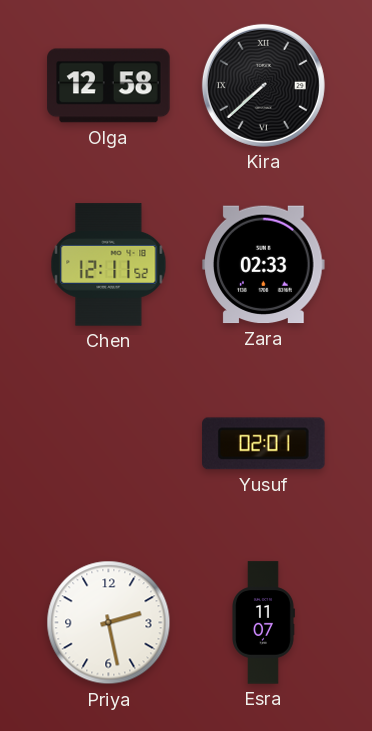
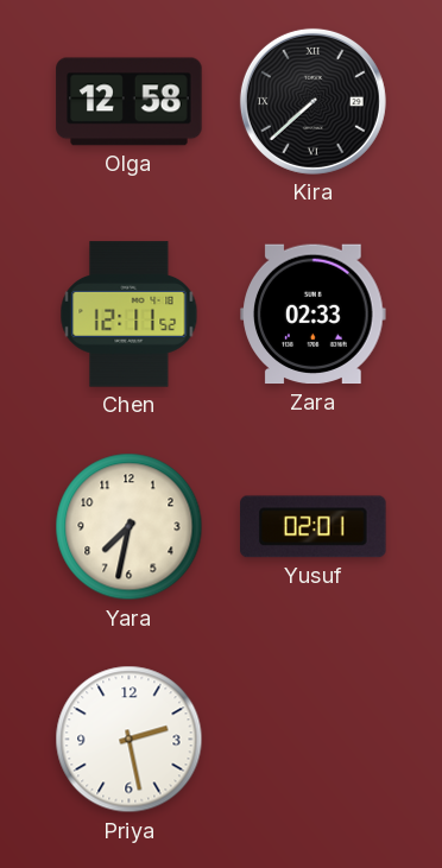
Yara: none -> 7:32 (130, 527)
Esra: 11:07 -> none (264, 623)
